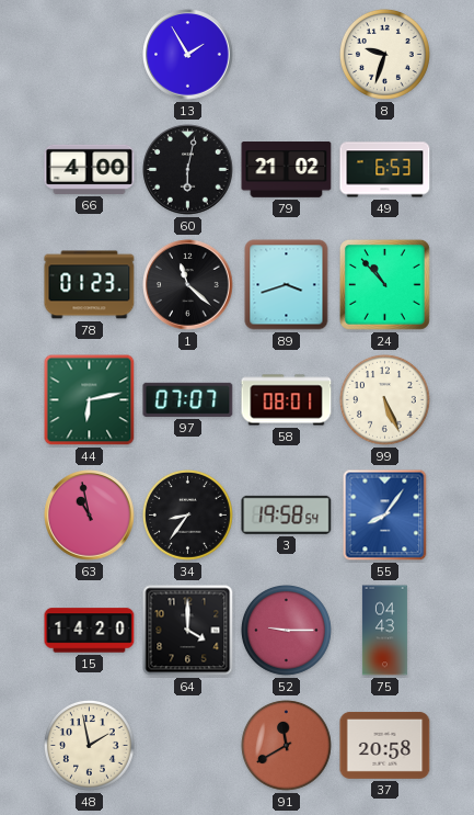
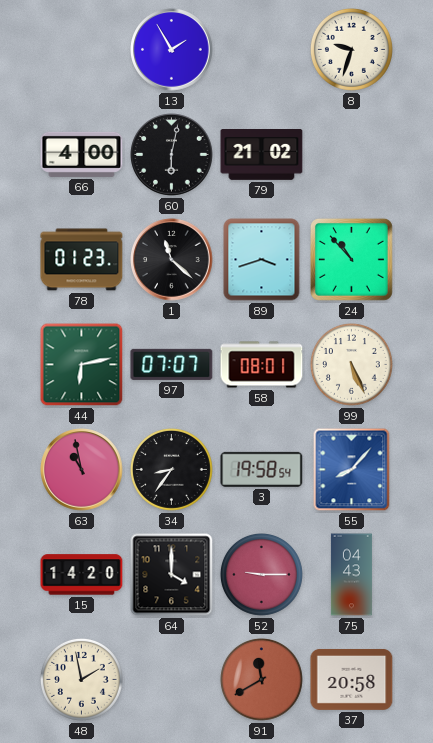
49: 6:53 -> none (385, 170)
55: 8:06 -> 8:07 (352, 470)
